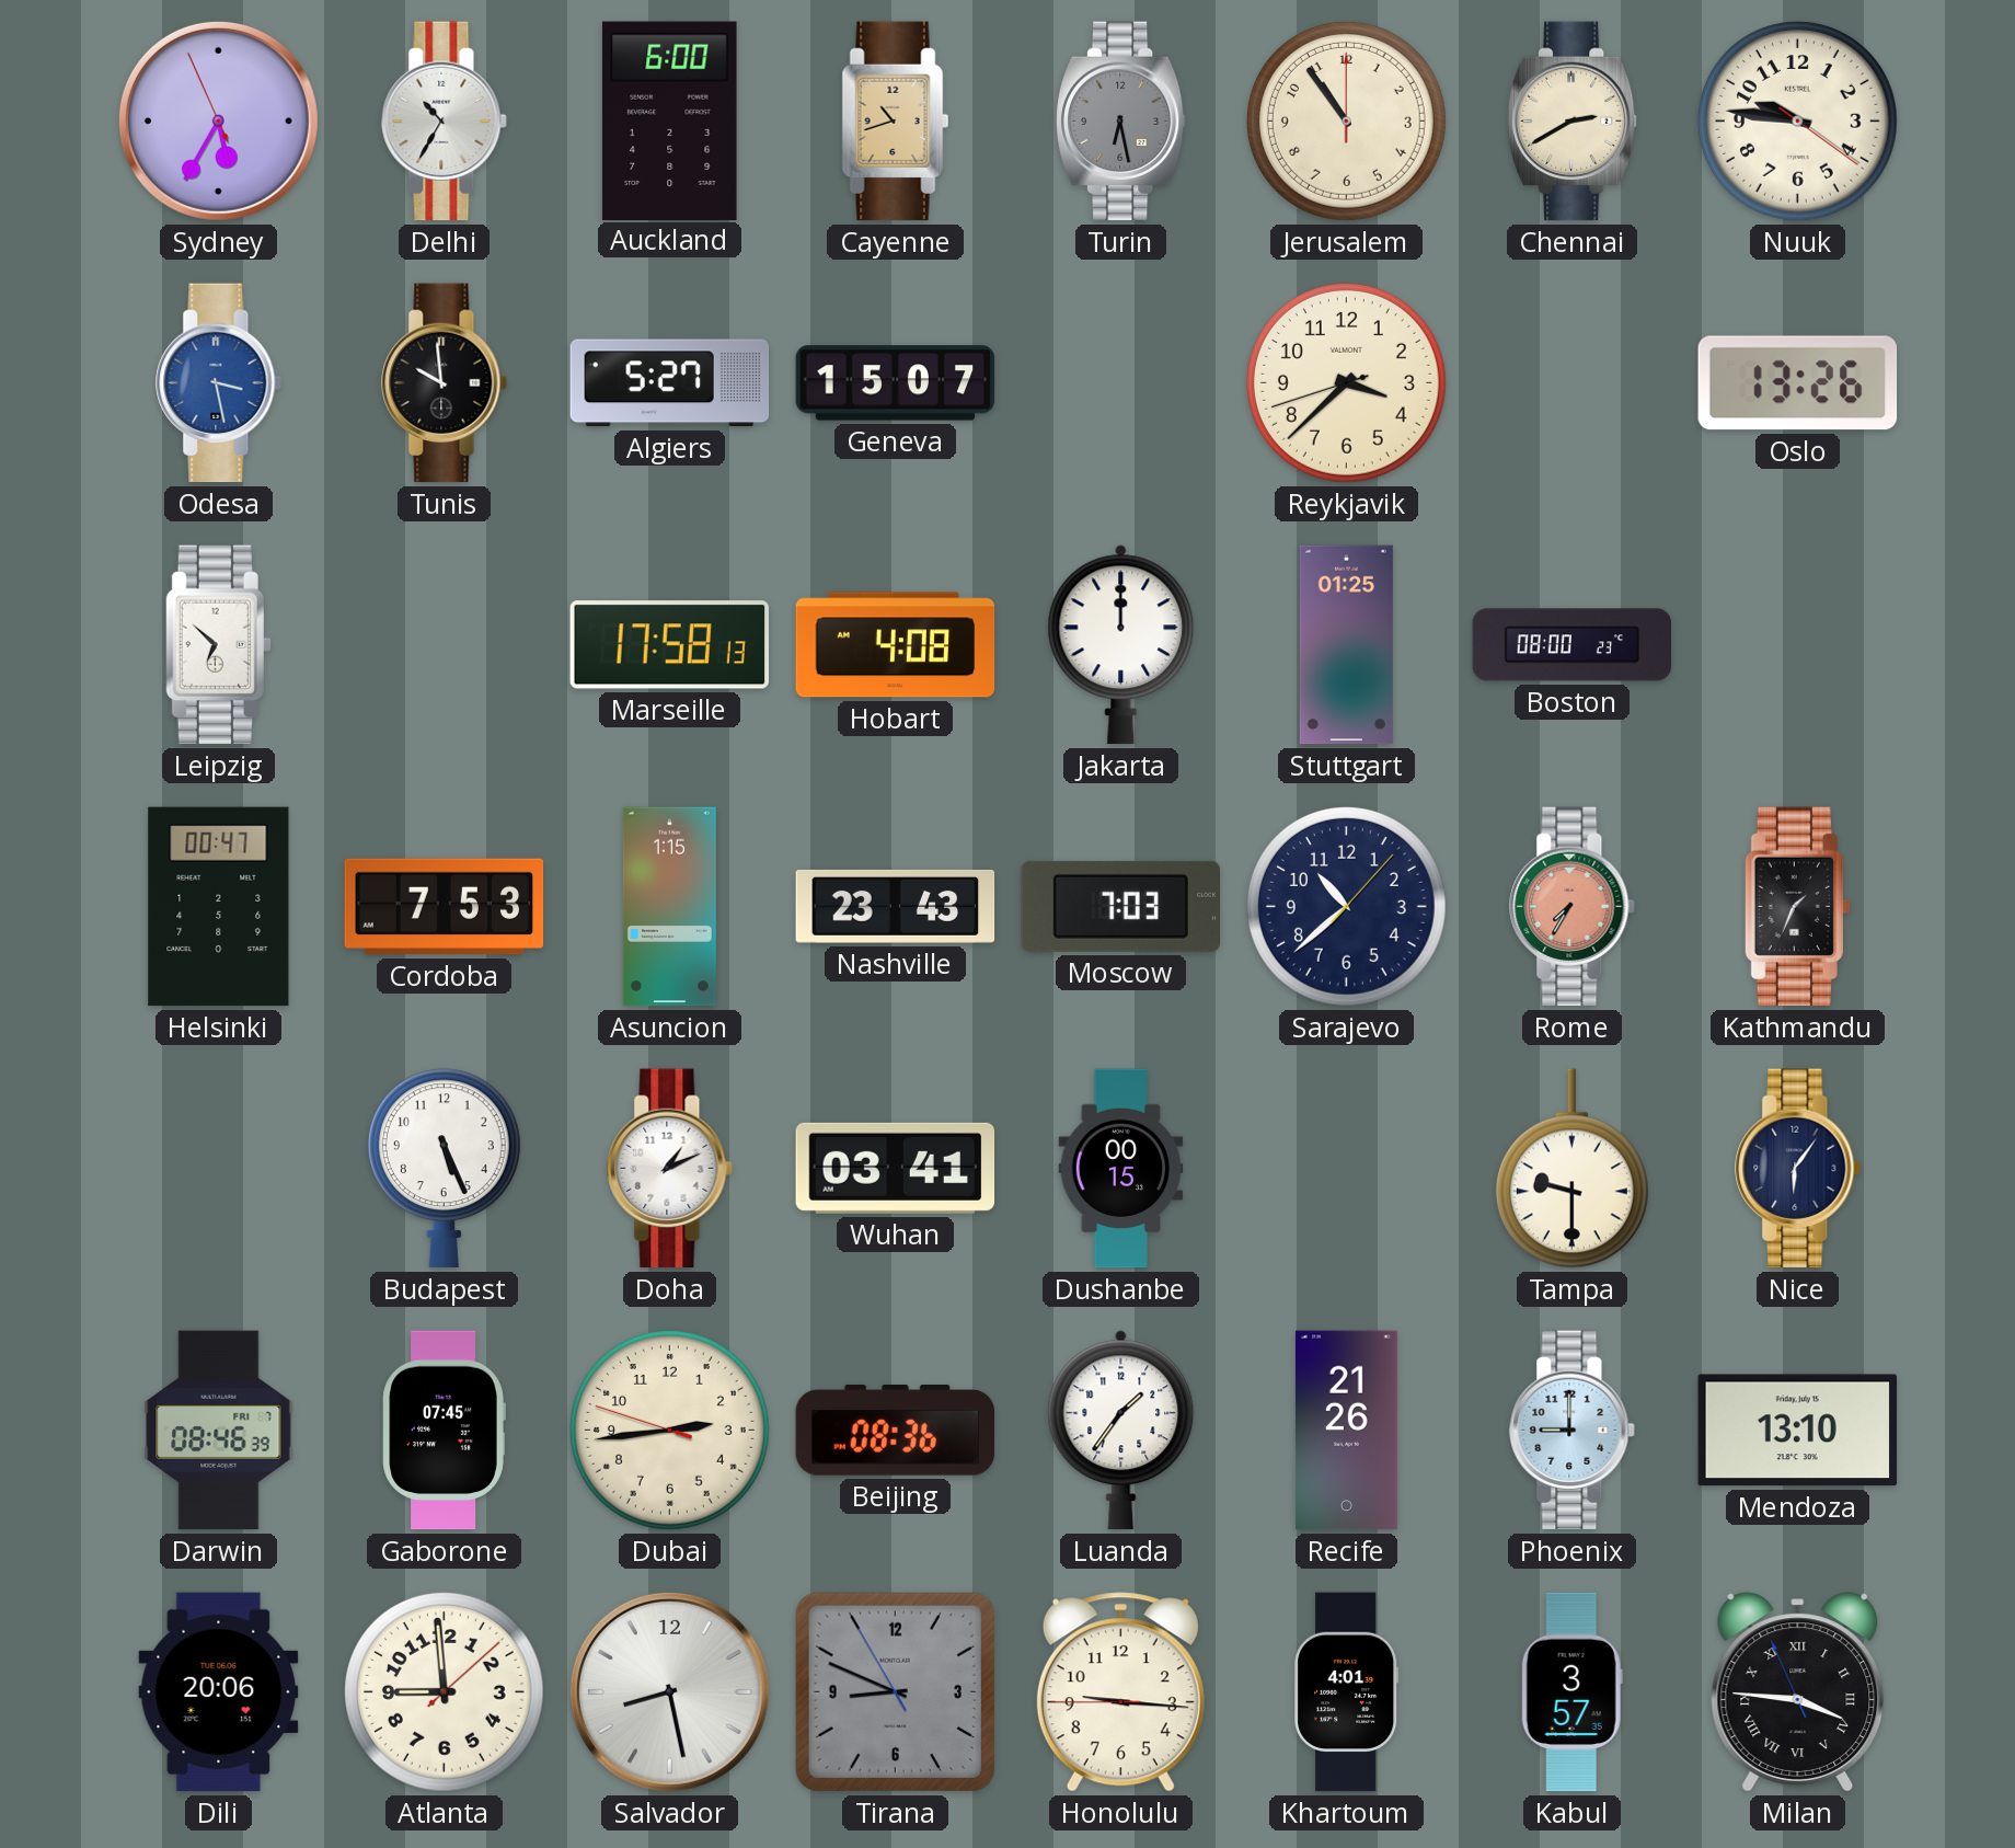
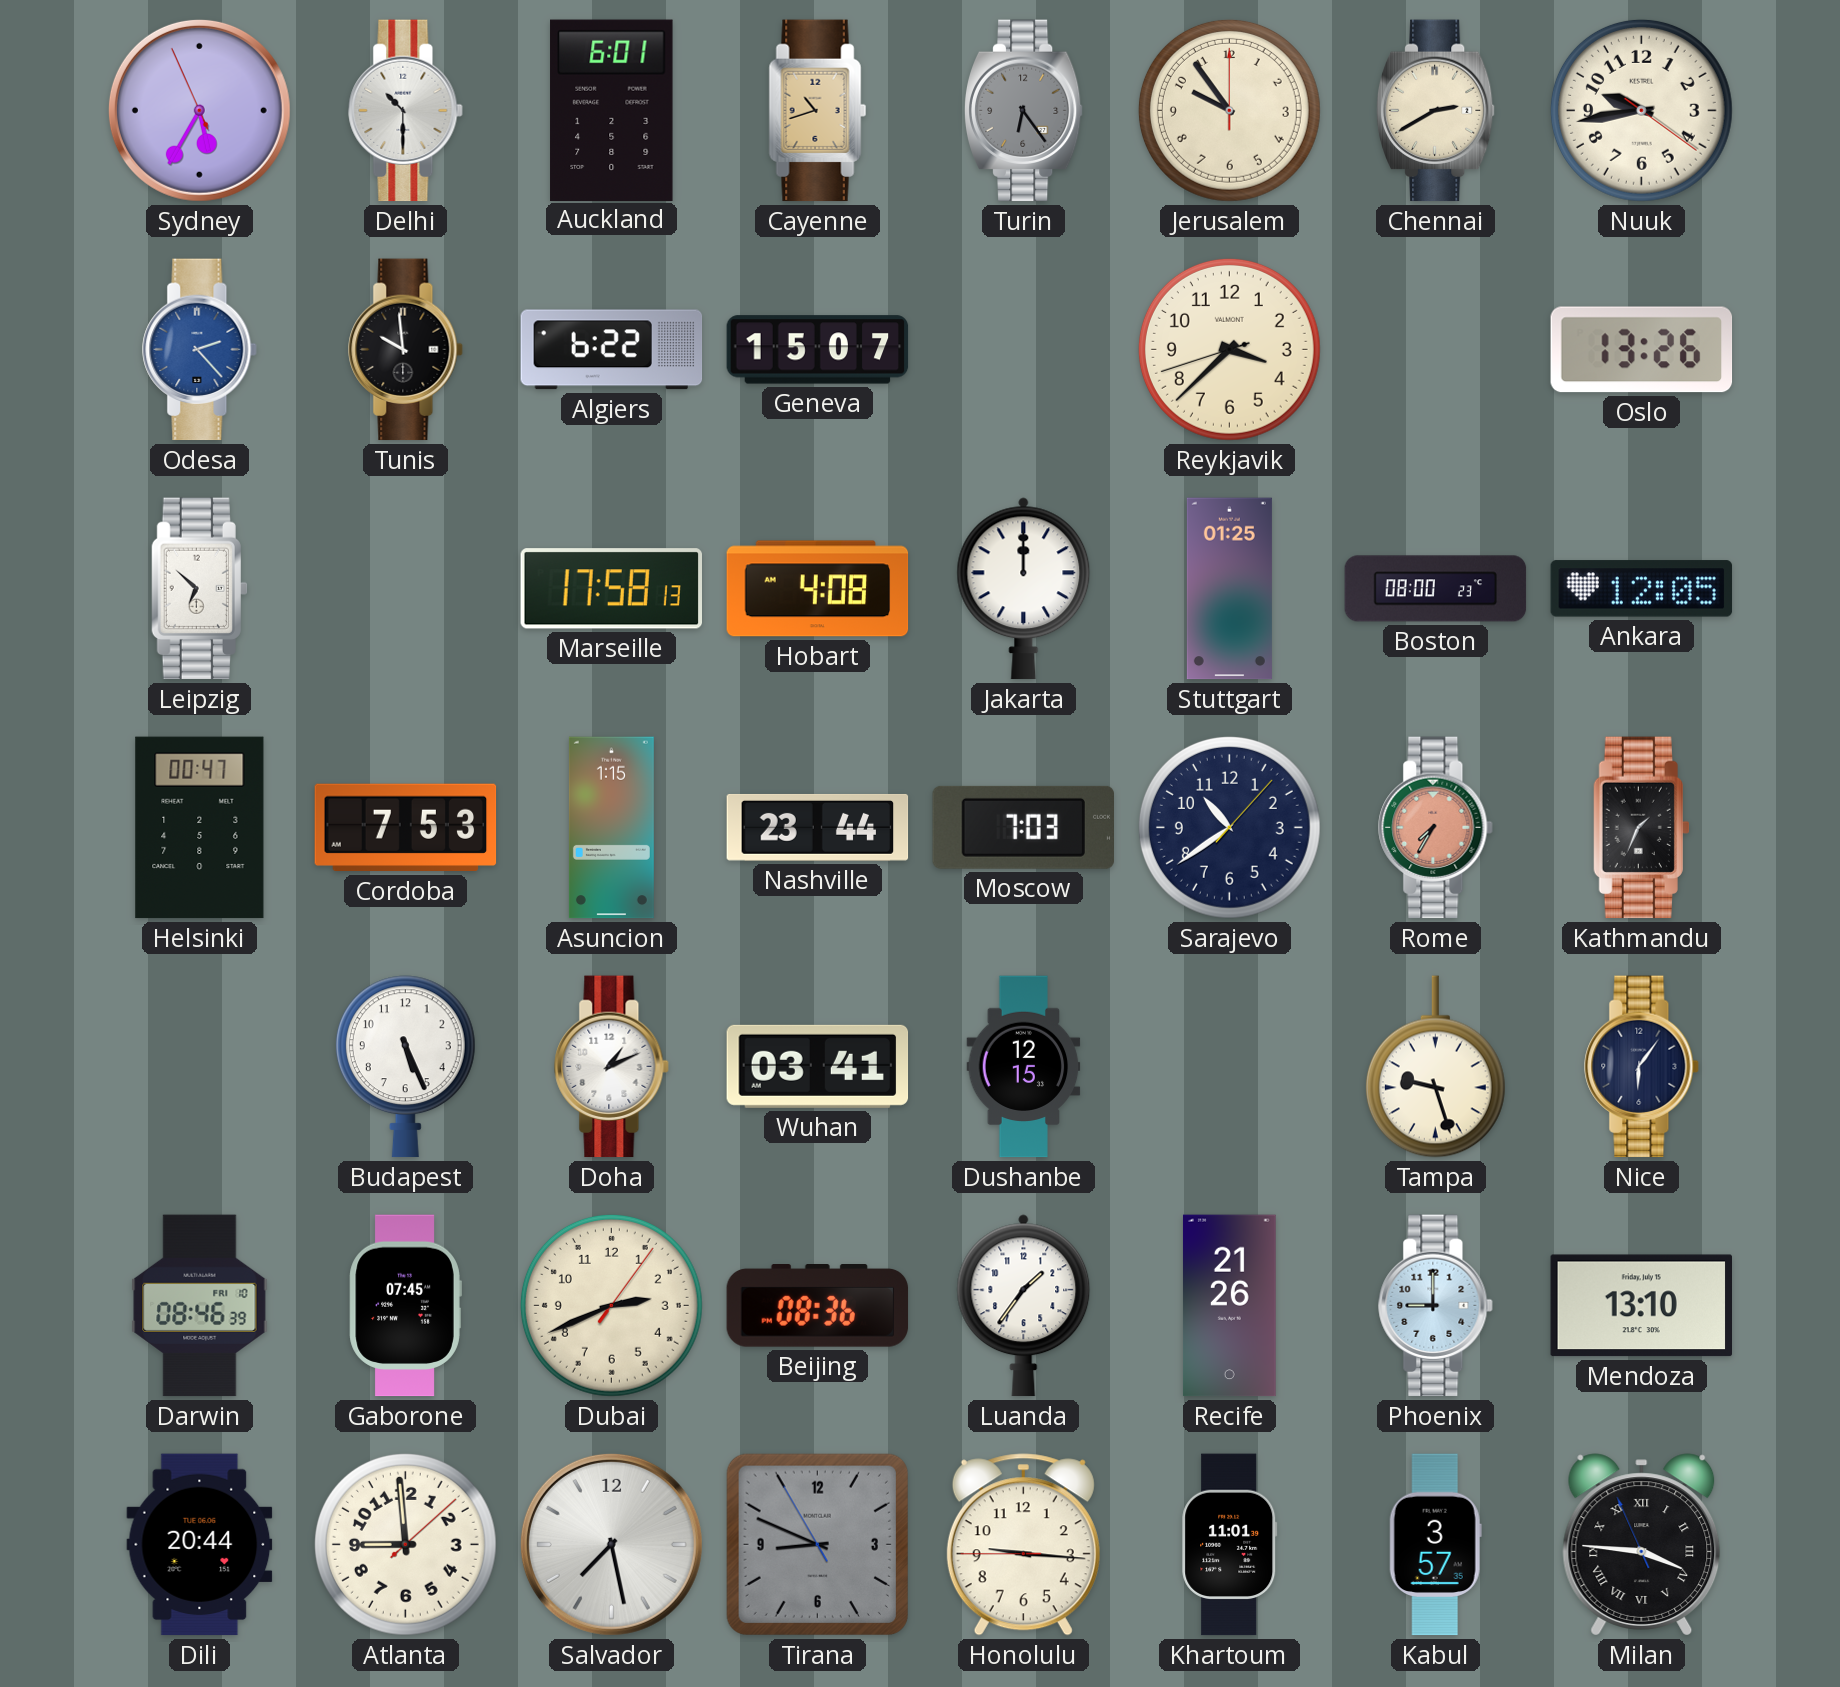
Delhi: 10:35 -> 10:30 (406, 111)
Auckland: 6:00 -> 6:01 (612, 110)
Turin: 6:28 -> 6:24 (1023, 111)
Jerusalem: 10:54 -> 9:54 (1229, 110)
Nuuk: 9:46 -> 9:43 (1641, 110)
Odesa: 3:28 -> 2:23 (200, 350)
Algiers: 5:27 -> 6:22 (612, 350)
Ankara: none -> 12:05 (1642, 589)
Nashville: 23:43 -> 23:44 (818, 827)
Sarajevo: 10:38 -> 10:39 (1229, 827)
Dushanbe: 00:15 -> 12:15 (1024, 1067)
Tampa: 9:30 -> 9:27 (1435, 1067)
Darwin date: FRI 7 -> FRI 10 (200, 1306)
Dubai: 2:43 -> 2:41 (611, 1305)
Dili: 20:06 -> 20:44 (200, 1545)
Salvador: 8:28 -> 7:28 (611, 1544)
Khartoum: 4:01 -> 11:01 (1230, 1545)
